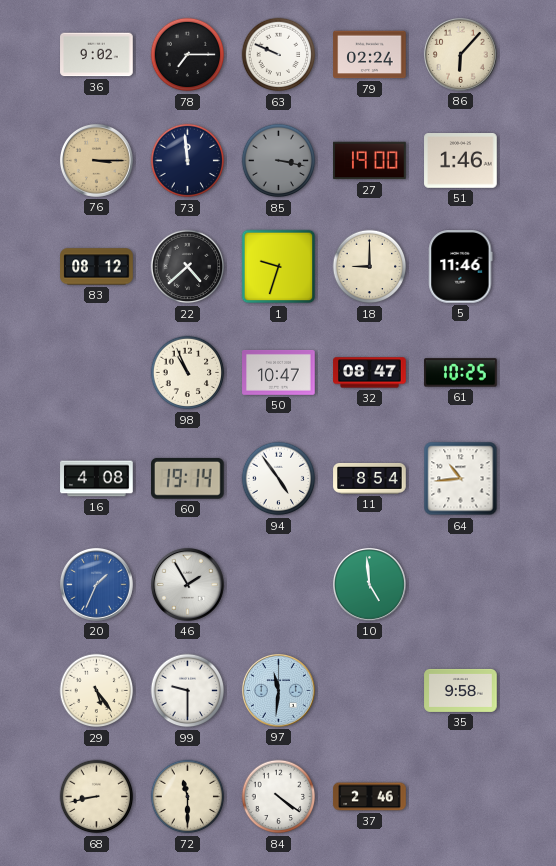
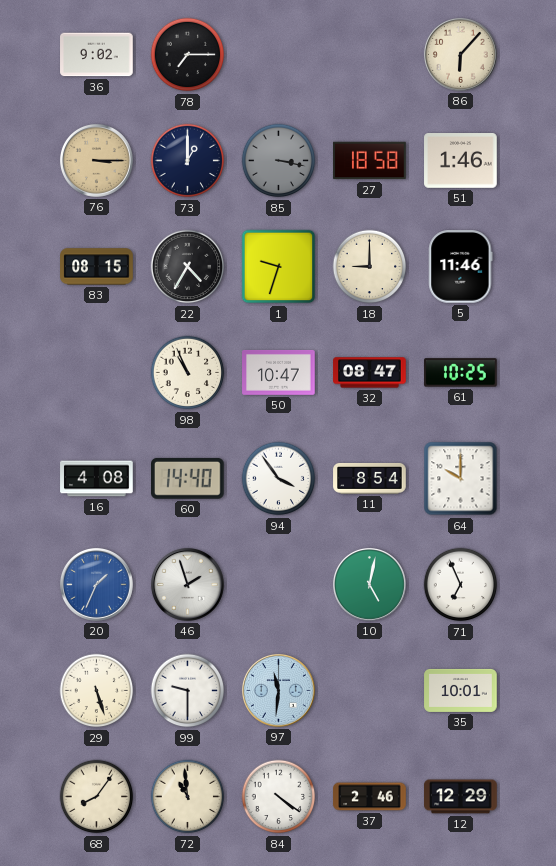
63: 9:49 -> none (279, 55)
79: 02:24 -> none (370, 55)
73: 11:59 -> 1:00 (188, 161)
27: 19:00 -> 18:58 (370, 161)
83: 08:12 -> 08:15 (97, 267)
22: 4:38 -> 4:35 (188, 267)
60: 19:14 -> 14:40 (188, 478)
94: 4:54 -> 3:54 (279, 479)
64: 10:44 -> 10:00 (461, 479)
46: 1:55 -> 1:57 (187, 584)
10: 4:59 -> 5:02 (369, 584)
71: none -> 6:56 (461, 585)
29: 5:24 -> 5:27 (97, 691)
35: 9:58 -> 10:01 (461, 690)
68: 8:43 -> 8:06 (97, 797)
72: 11:30 -> 10:59 (188, 797)
12: none -> 12:29 (461, 797)
